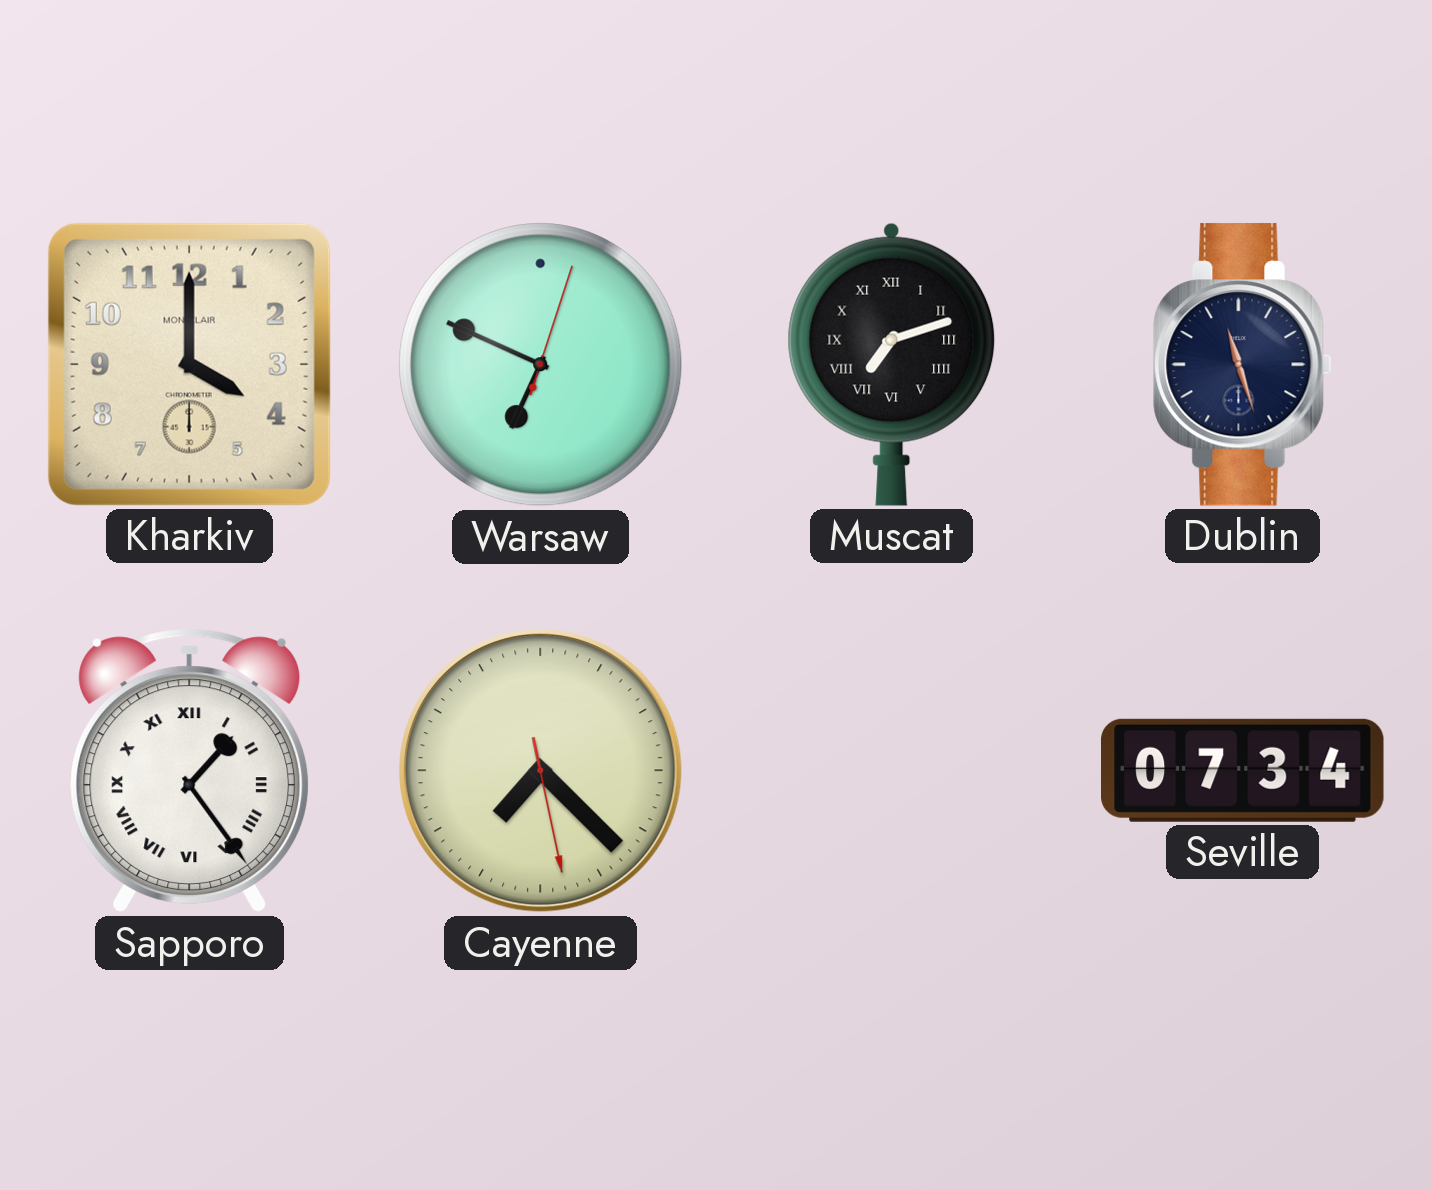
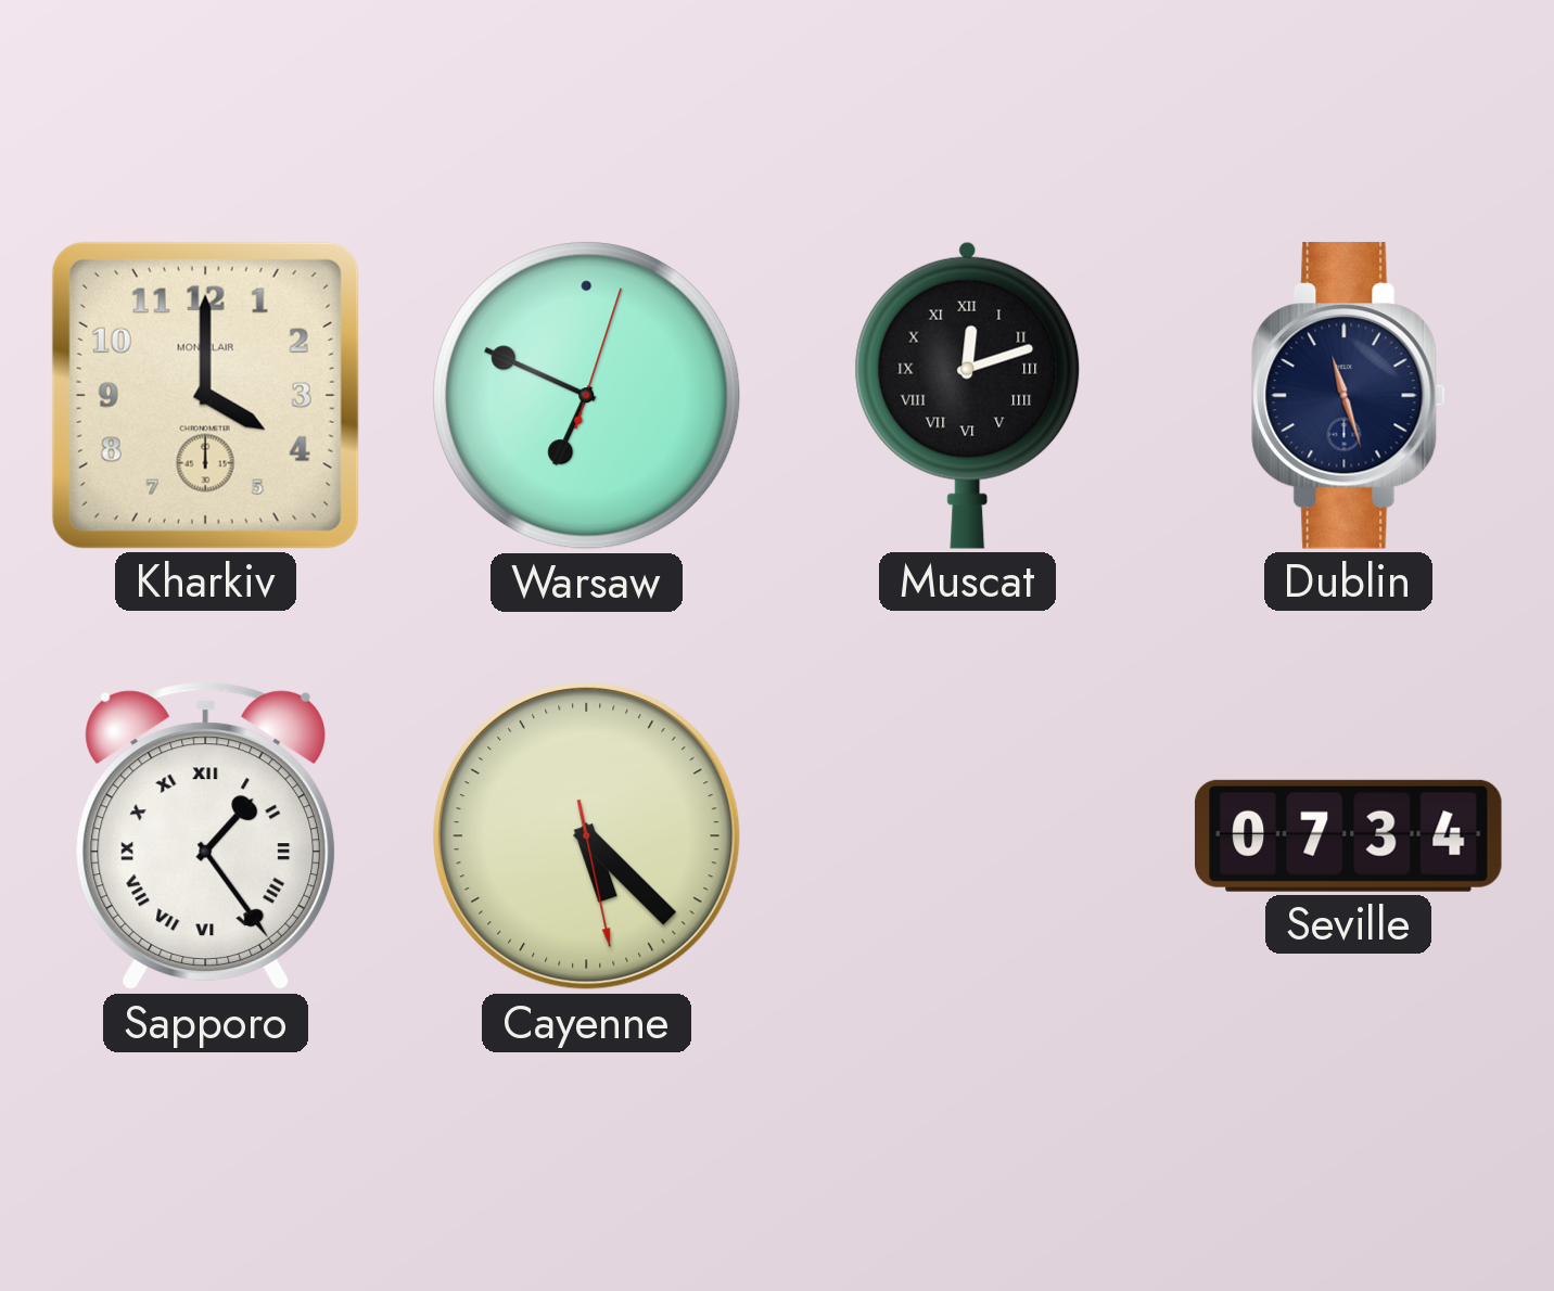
Muscat: 7:12 -> 12:12 (968, 395)
Cayenne: 7:22 -> 5:22 (587, 836)
